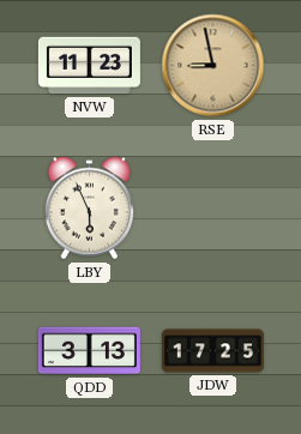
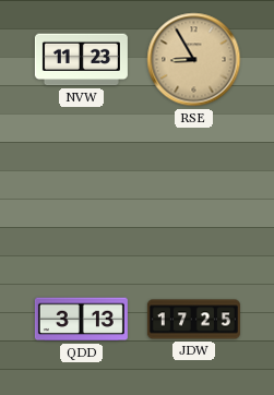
RSE: 8:58 -> 8:55 (194, 60)
LBY: 5:56 -> none (89, 209)
